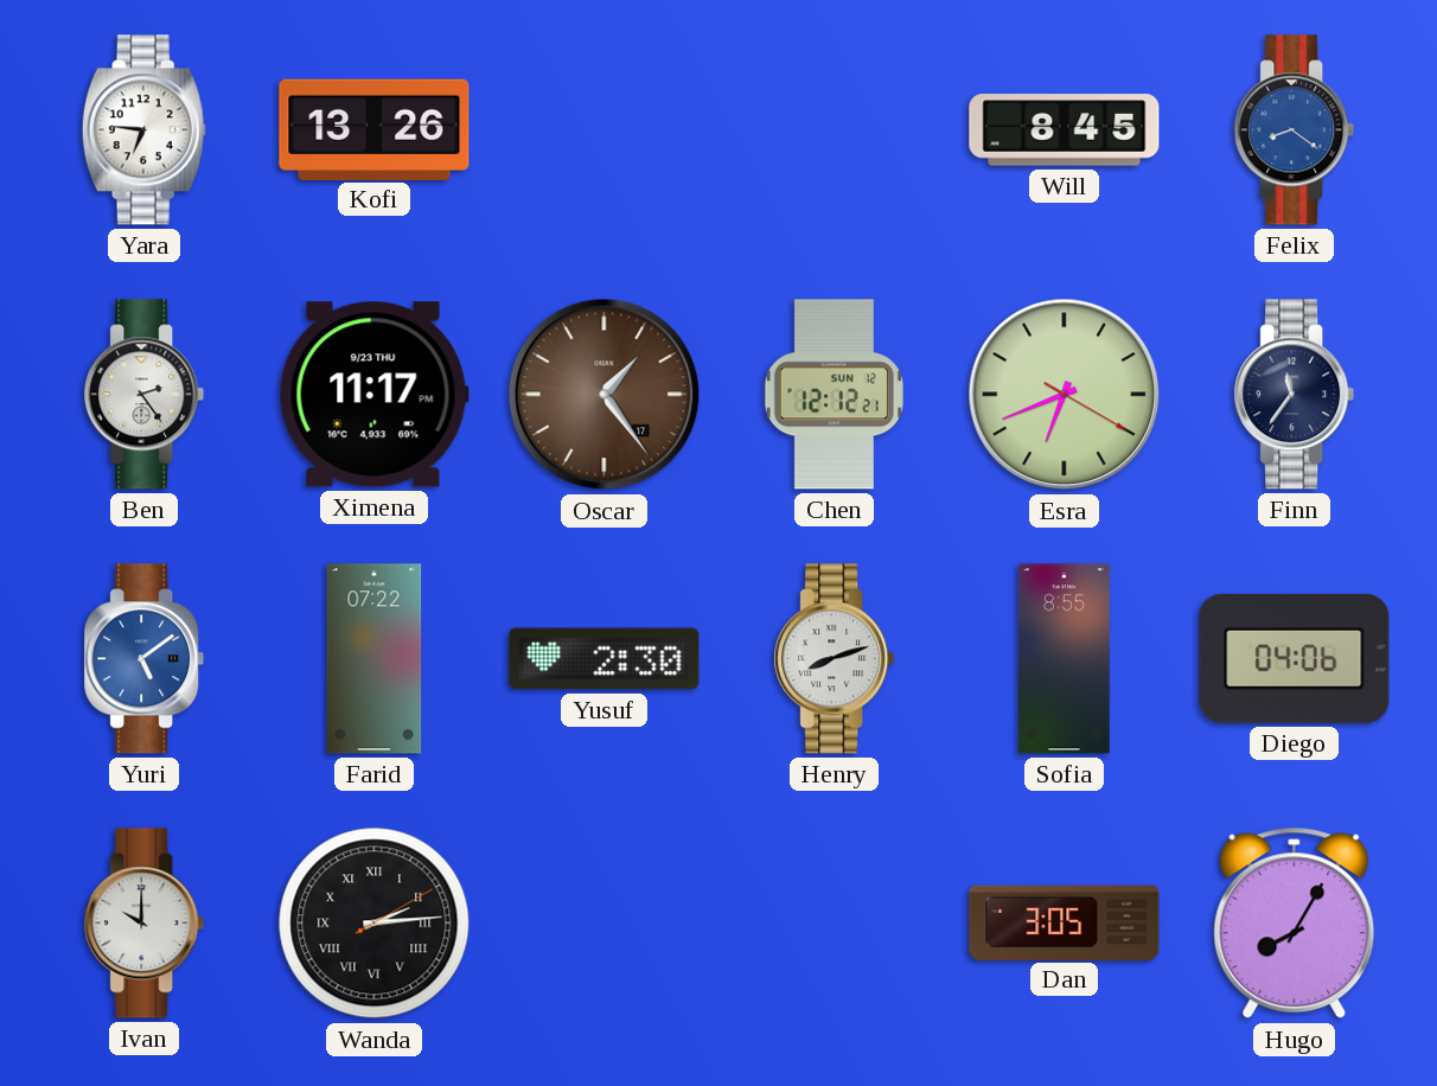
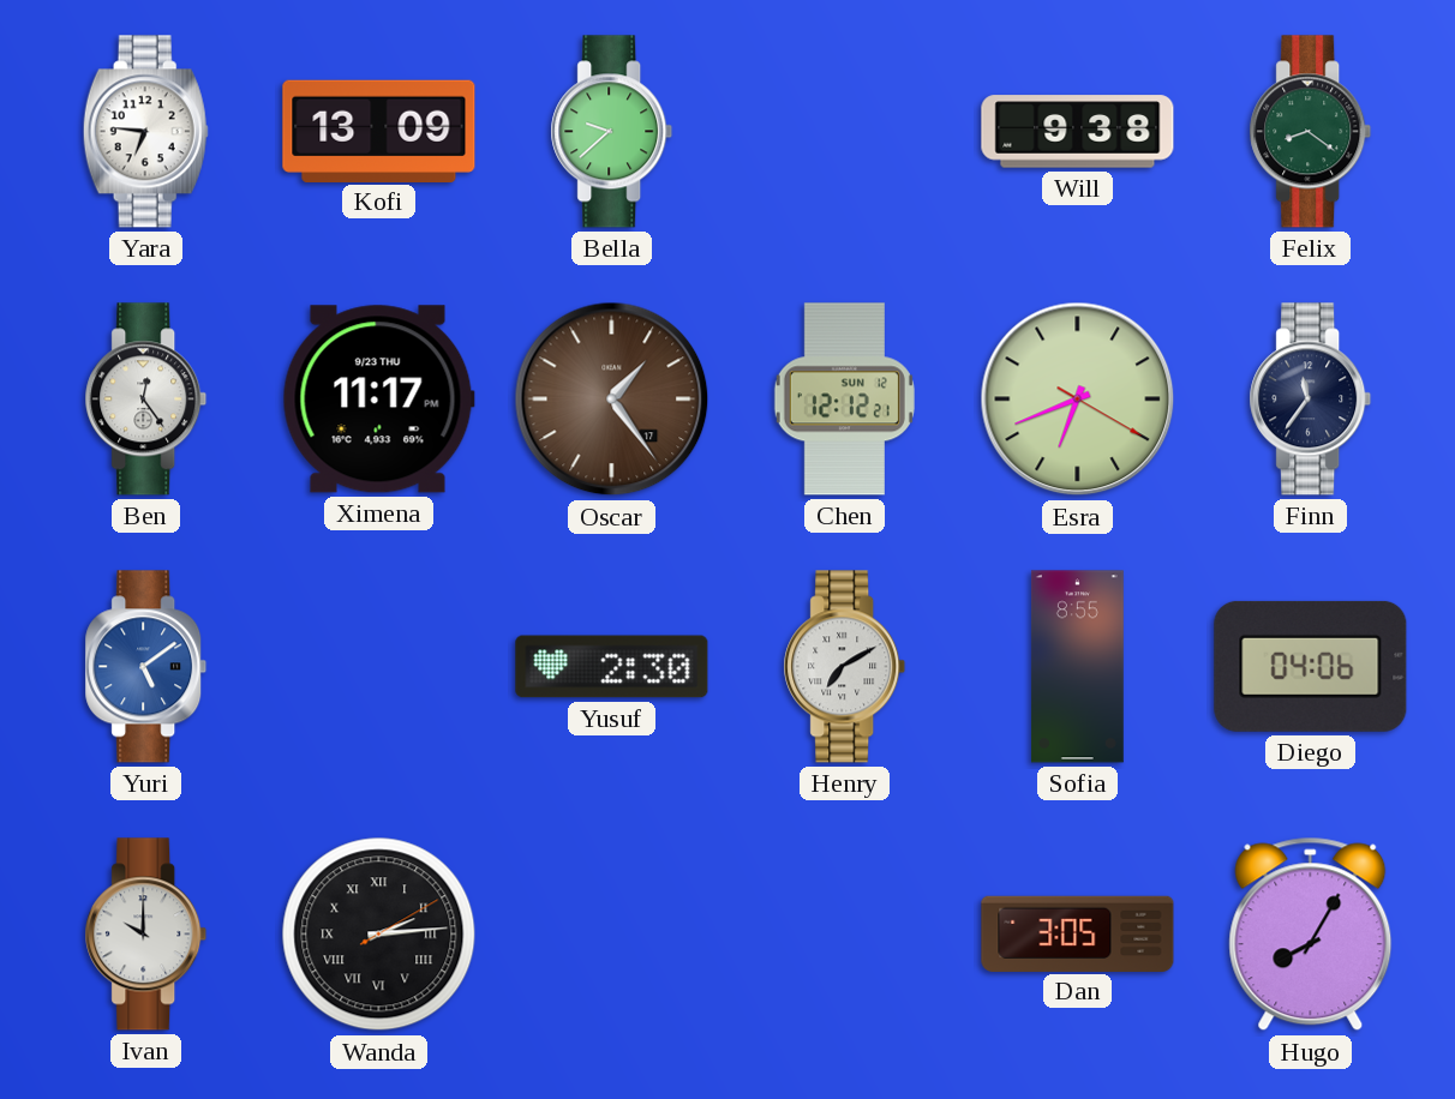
Kofi: 13:26 -> 13:09 (379, 131)
Bella: none -> 9:38 (612, 132)
Will: 8:45 -> 9:38 (1078, 132)
Felix dial: blue -> green (1311, 132)
Ben: 2:24 -> 12:24 (146, 400)
Farid: 07:22 -> none (375, 659)
Henry: 8:12 -> 7:10 (845, 667)
